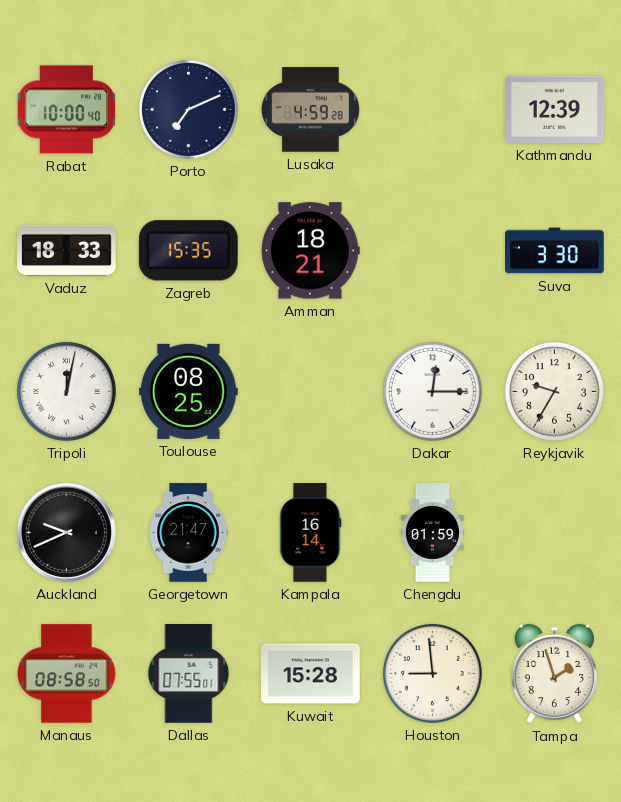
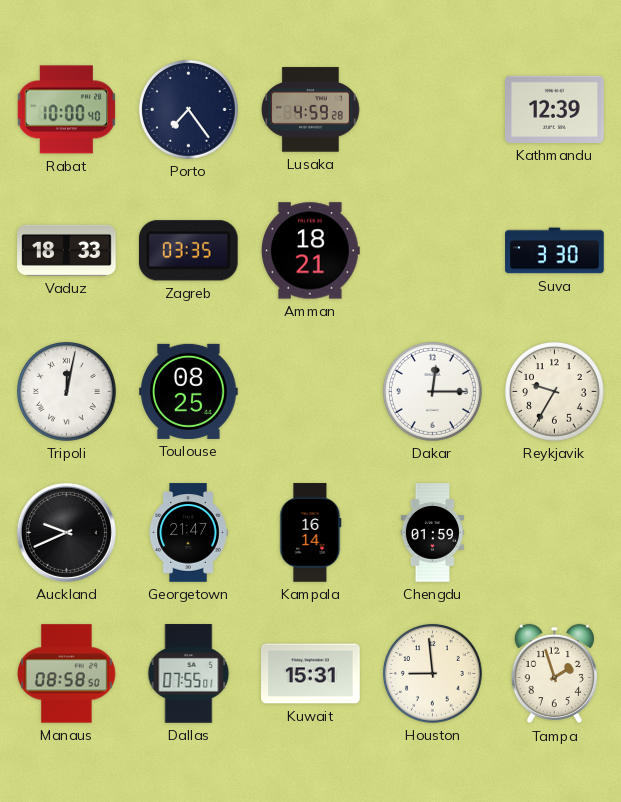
Porto: 7:11 -> 7:24 (188, 109)
Zagreb: 15:35 -> 03:35 (188, 251)
Kuwait: 15:28 -> 15:31 (311, 674)
